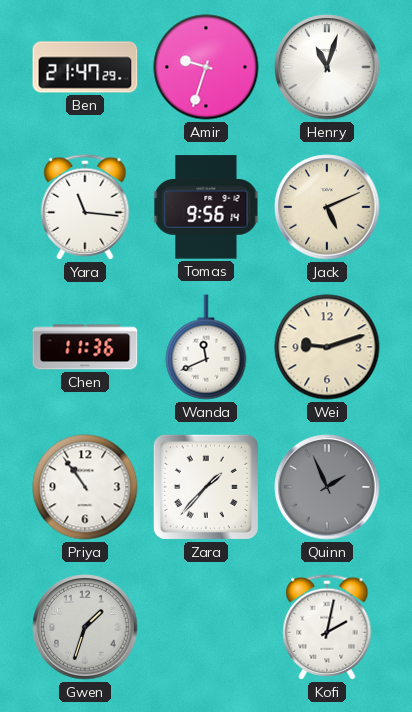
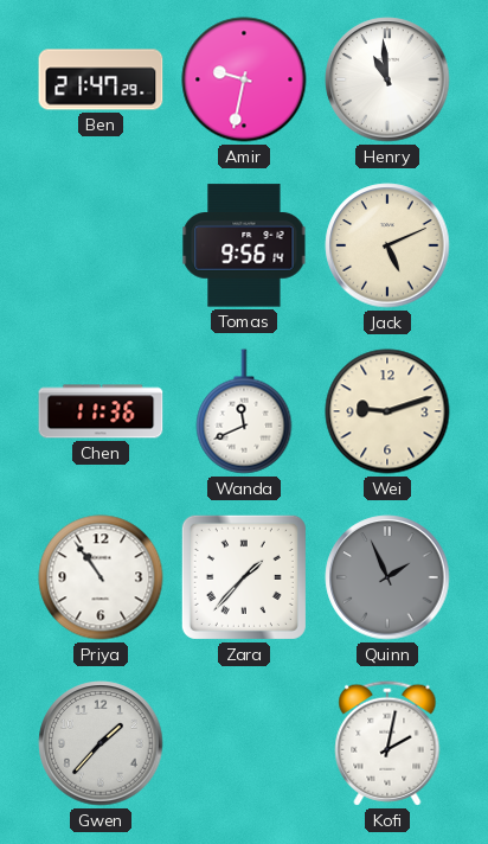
Amir: 9:33 -> 9:32 (244, 79)
Henry: 11:03 -> 10:59 (387, 79)
Yara: 11:16 -> none (85, 207)
Gwen: 1:33 -> 1:37 (101, 743)
